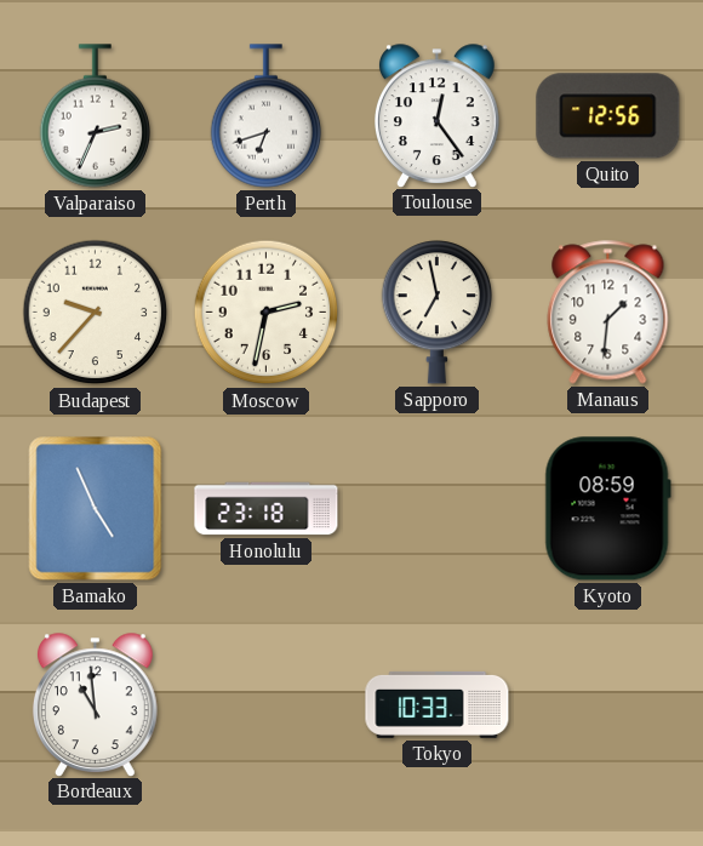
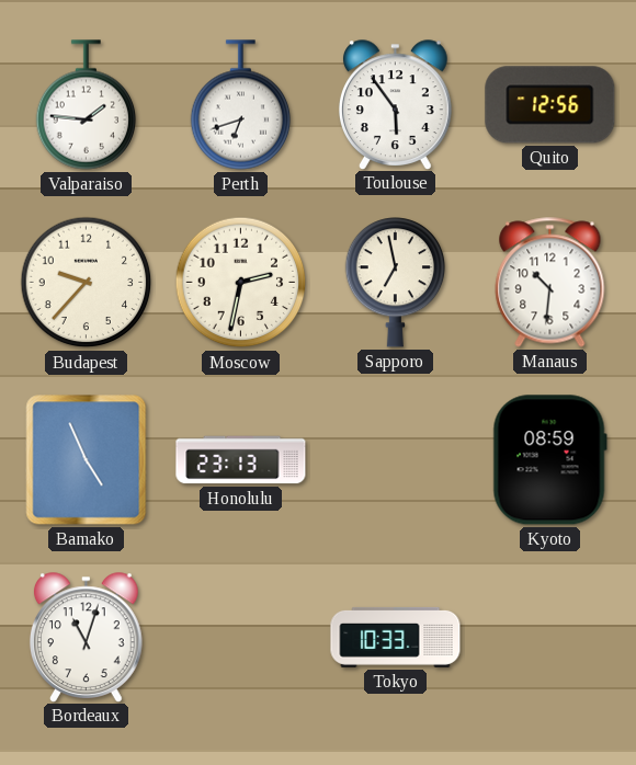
Valparaiso: 2:34 -> 1:46 (87, 105)
Toulouse: 12:24 -> 5:54 (396, 104)
Manaus: 1:31 -> 10:31 (550, 283)
Honolulu: 23:18 -> 23:13 (241, 460)
Bordeaux: 10:59 -> 11:03 (87, 637)
